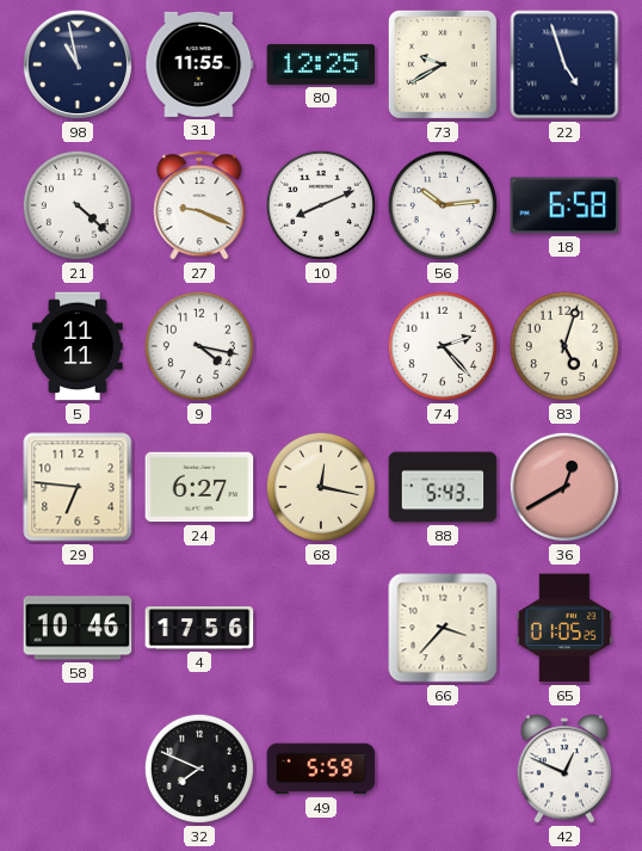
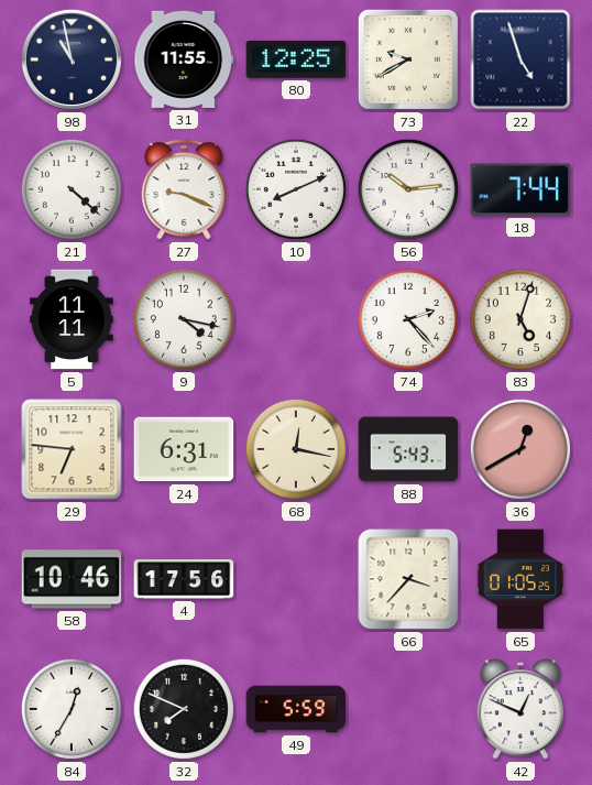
18: 6:58 -> 7:44 (520, 189)
24: 6:27 -> 6:31 (184, 449)
84: none -> 12:35 (72, 709)
